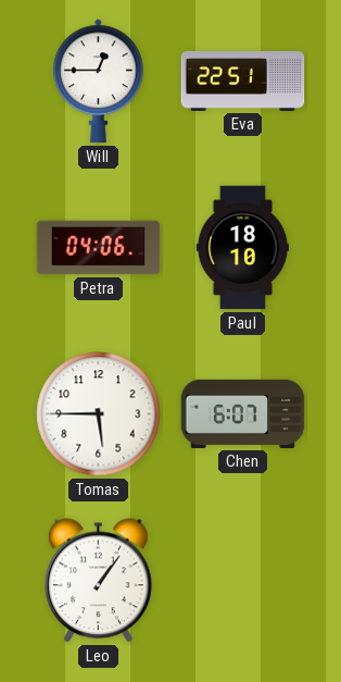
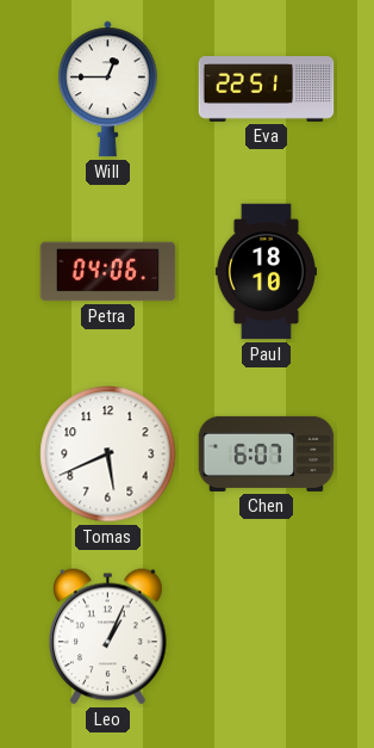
Tomas: 5:45 -> 5:41 (108, 455)
Leo: 1:06 -> 1:04 (108, 637)
